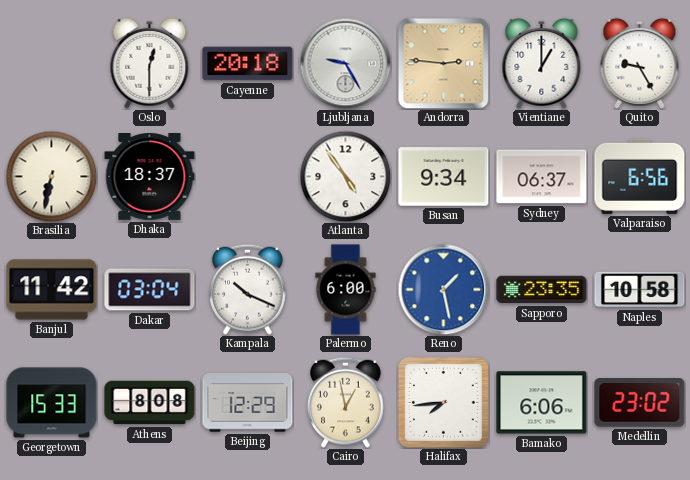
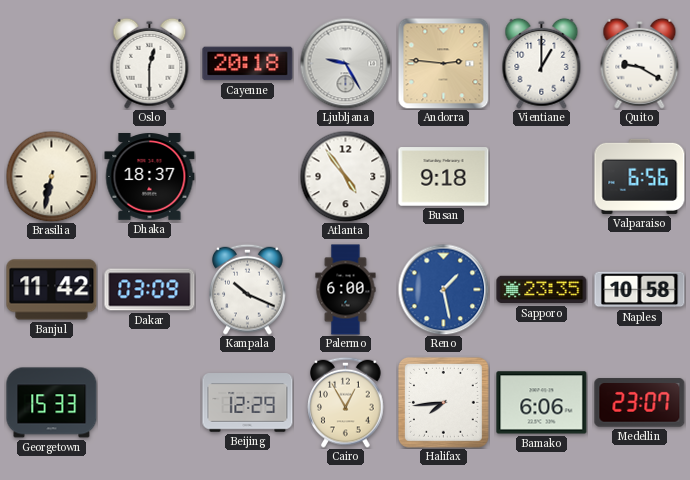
Quito: 9:25 -> 9:20 (640, 63)
Busan: 9:34 -> 9:18 (444, 177)
Sydney: 06:37 -> none (542, 177)
Dakar: 03:04 -> 03:09 (150, 290)
Athens: 8:08 -> none (150, 403)
Cairo: 12:58 -> 12:55 (346, 402)
Medellin: 23:02 -> 23:07 (640, 403)
